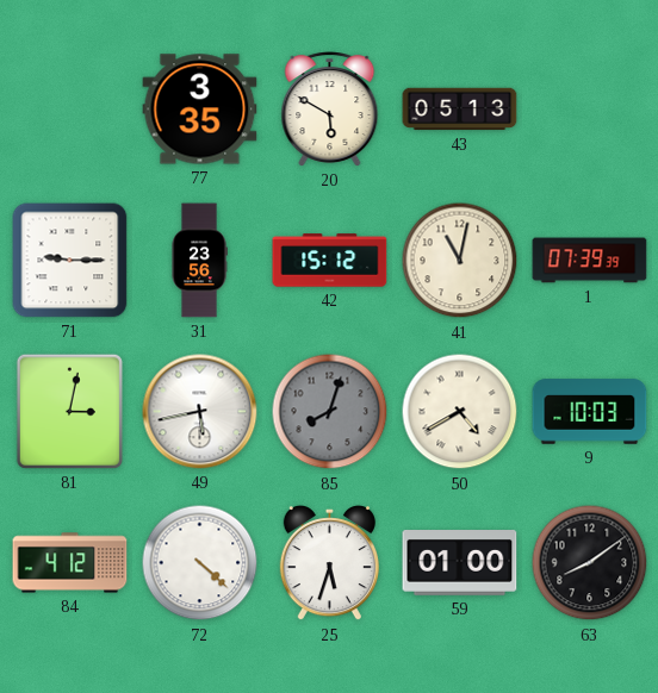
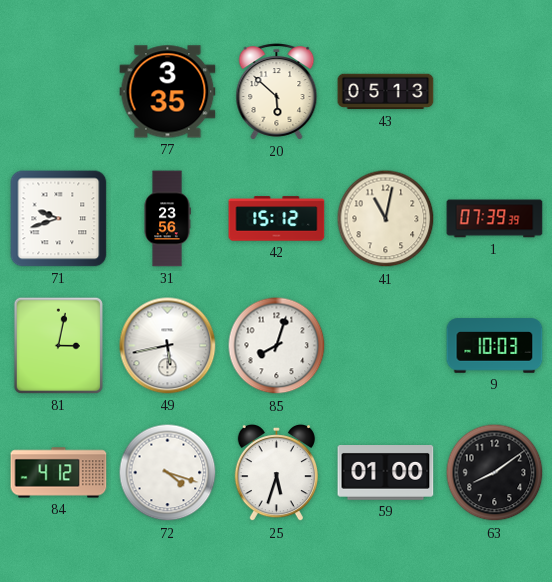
20: 5:50 -> 5:52 (277, 92)
71: 9:15 -> 9:42 (59, 219)
85 dial: grey -> white (277, 346)
50: 4:40 -> none (460, 412)
72: 4:22 -> 4:18 (168, 473)
